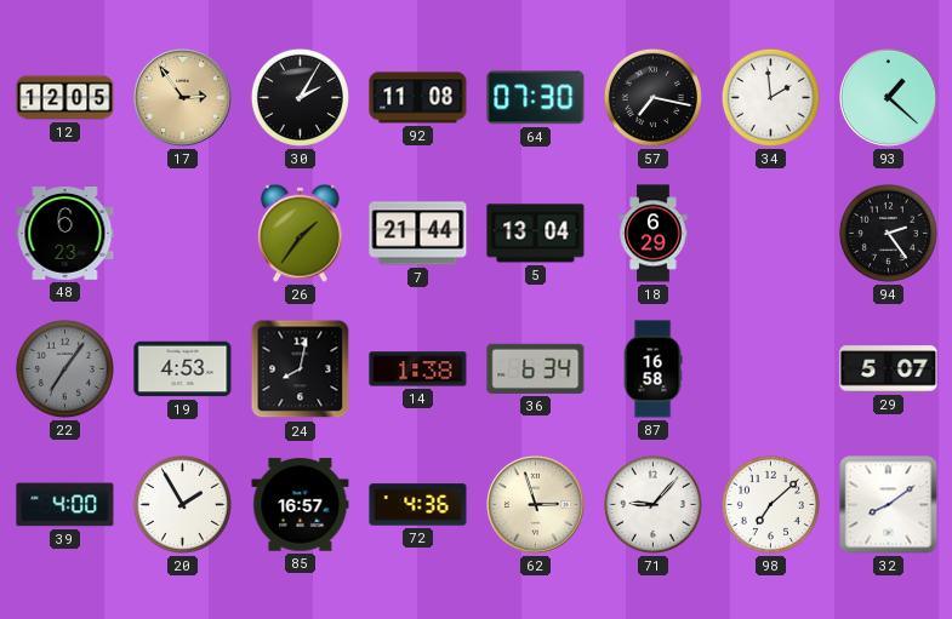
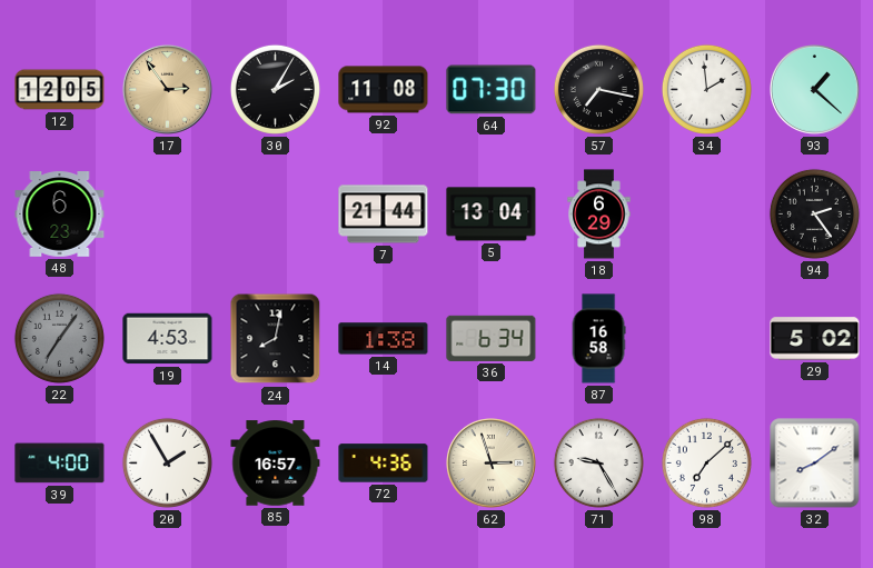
26: 1:36 -> none (300, 233)
29: 5:07 -> 5:02 (815, 339)
71: 9:07 -> 9:25 (598, 462)
